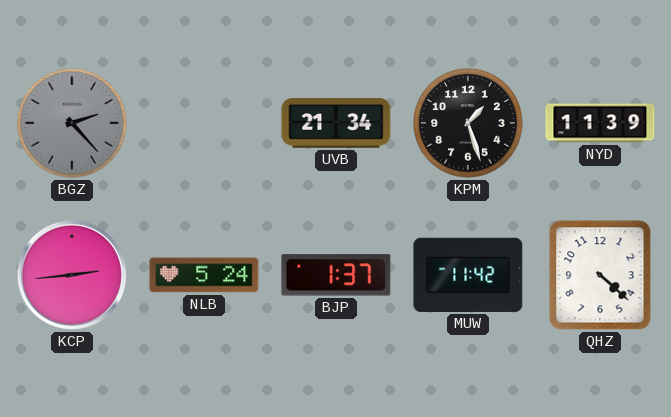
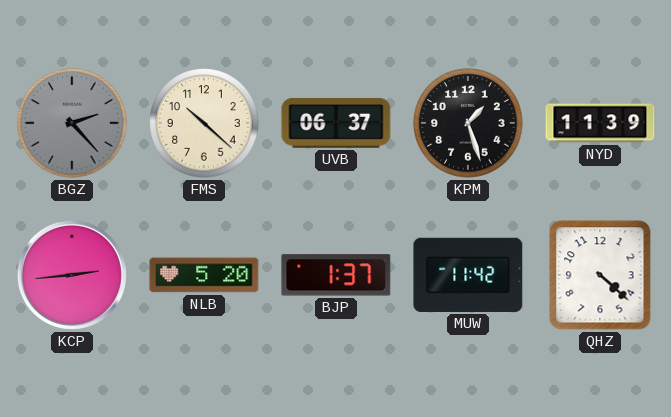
FMS: none -> 10:22 (204, 123)
UVB: 21:34 -> 06:37 (336, 124)
NLB: 5:24 -> 5:20 (204, 275)
